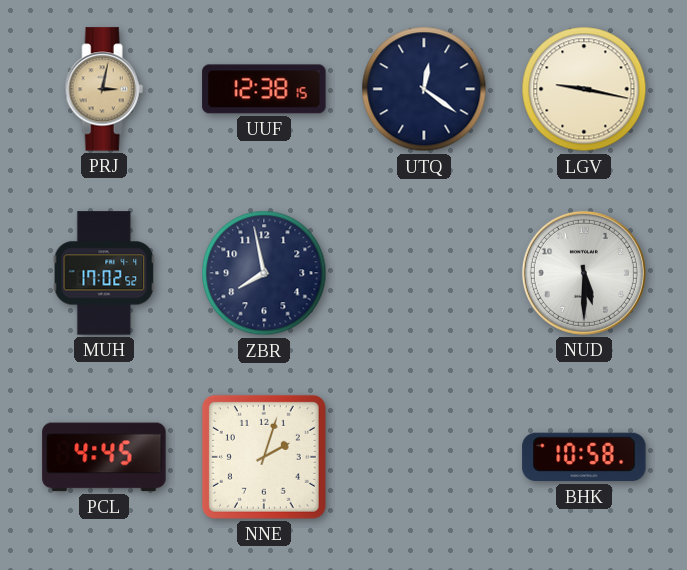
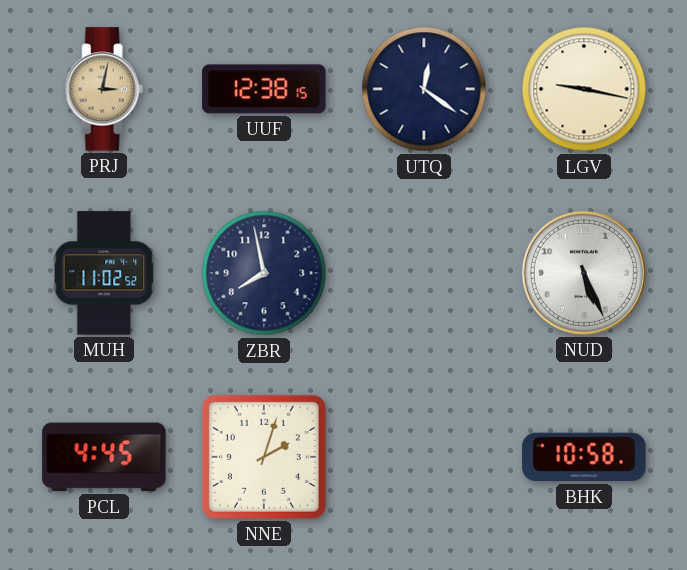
MUH: 17:02 -> 11:02 (104, 273)
NUD: 5:30 -> 5:26 (584, 273)
